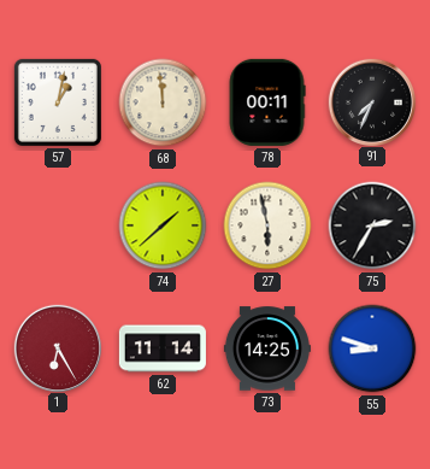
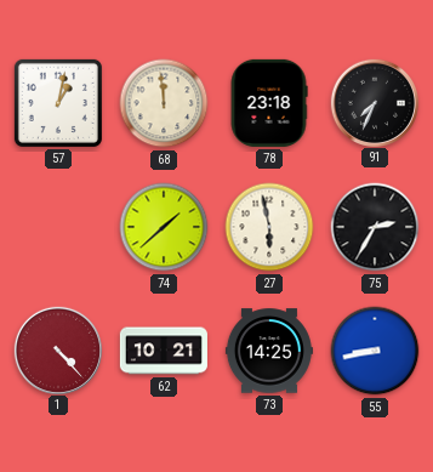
78: 00:11 -> 23:18 (269, 103)
1: 6:25 -> 4:23 (57, 349)
62: 11:14 -> 10:21 (164, 351)
55: 8:48 -> 8:43 (375, 351)
